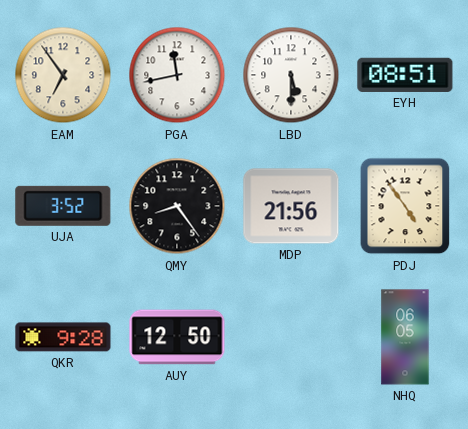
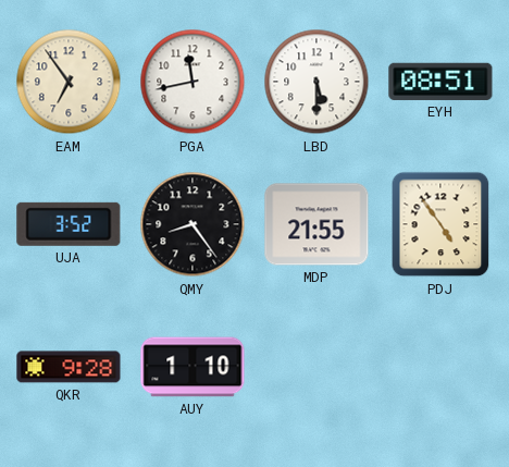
MDP: 21:56 -> 21:55 (316, 224)
AUY: 12:50 -> 1:10 (193, 367)
NHQ: 06:05 -> none (405, 337)
